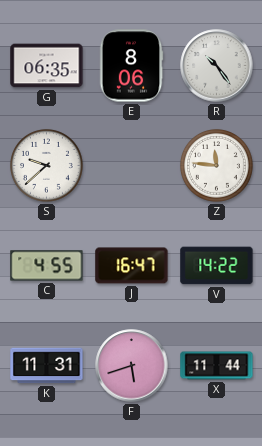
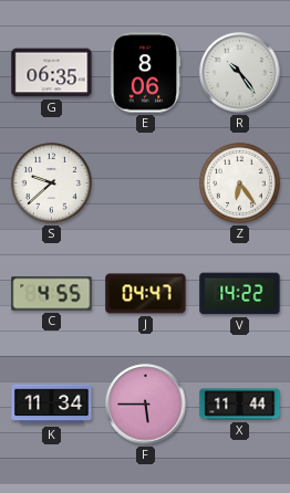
Z: 11:46 -> 6:24 (240, 183)
J: 16:47 -> 04:47 (146, 294)
K: 11:31 -> 11:34 (52, 405)
F: 5:42 -> 5:45 (146, 405)
